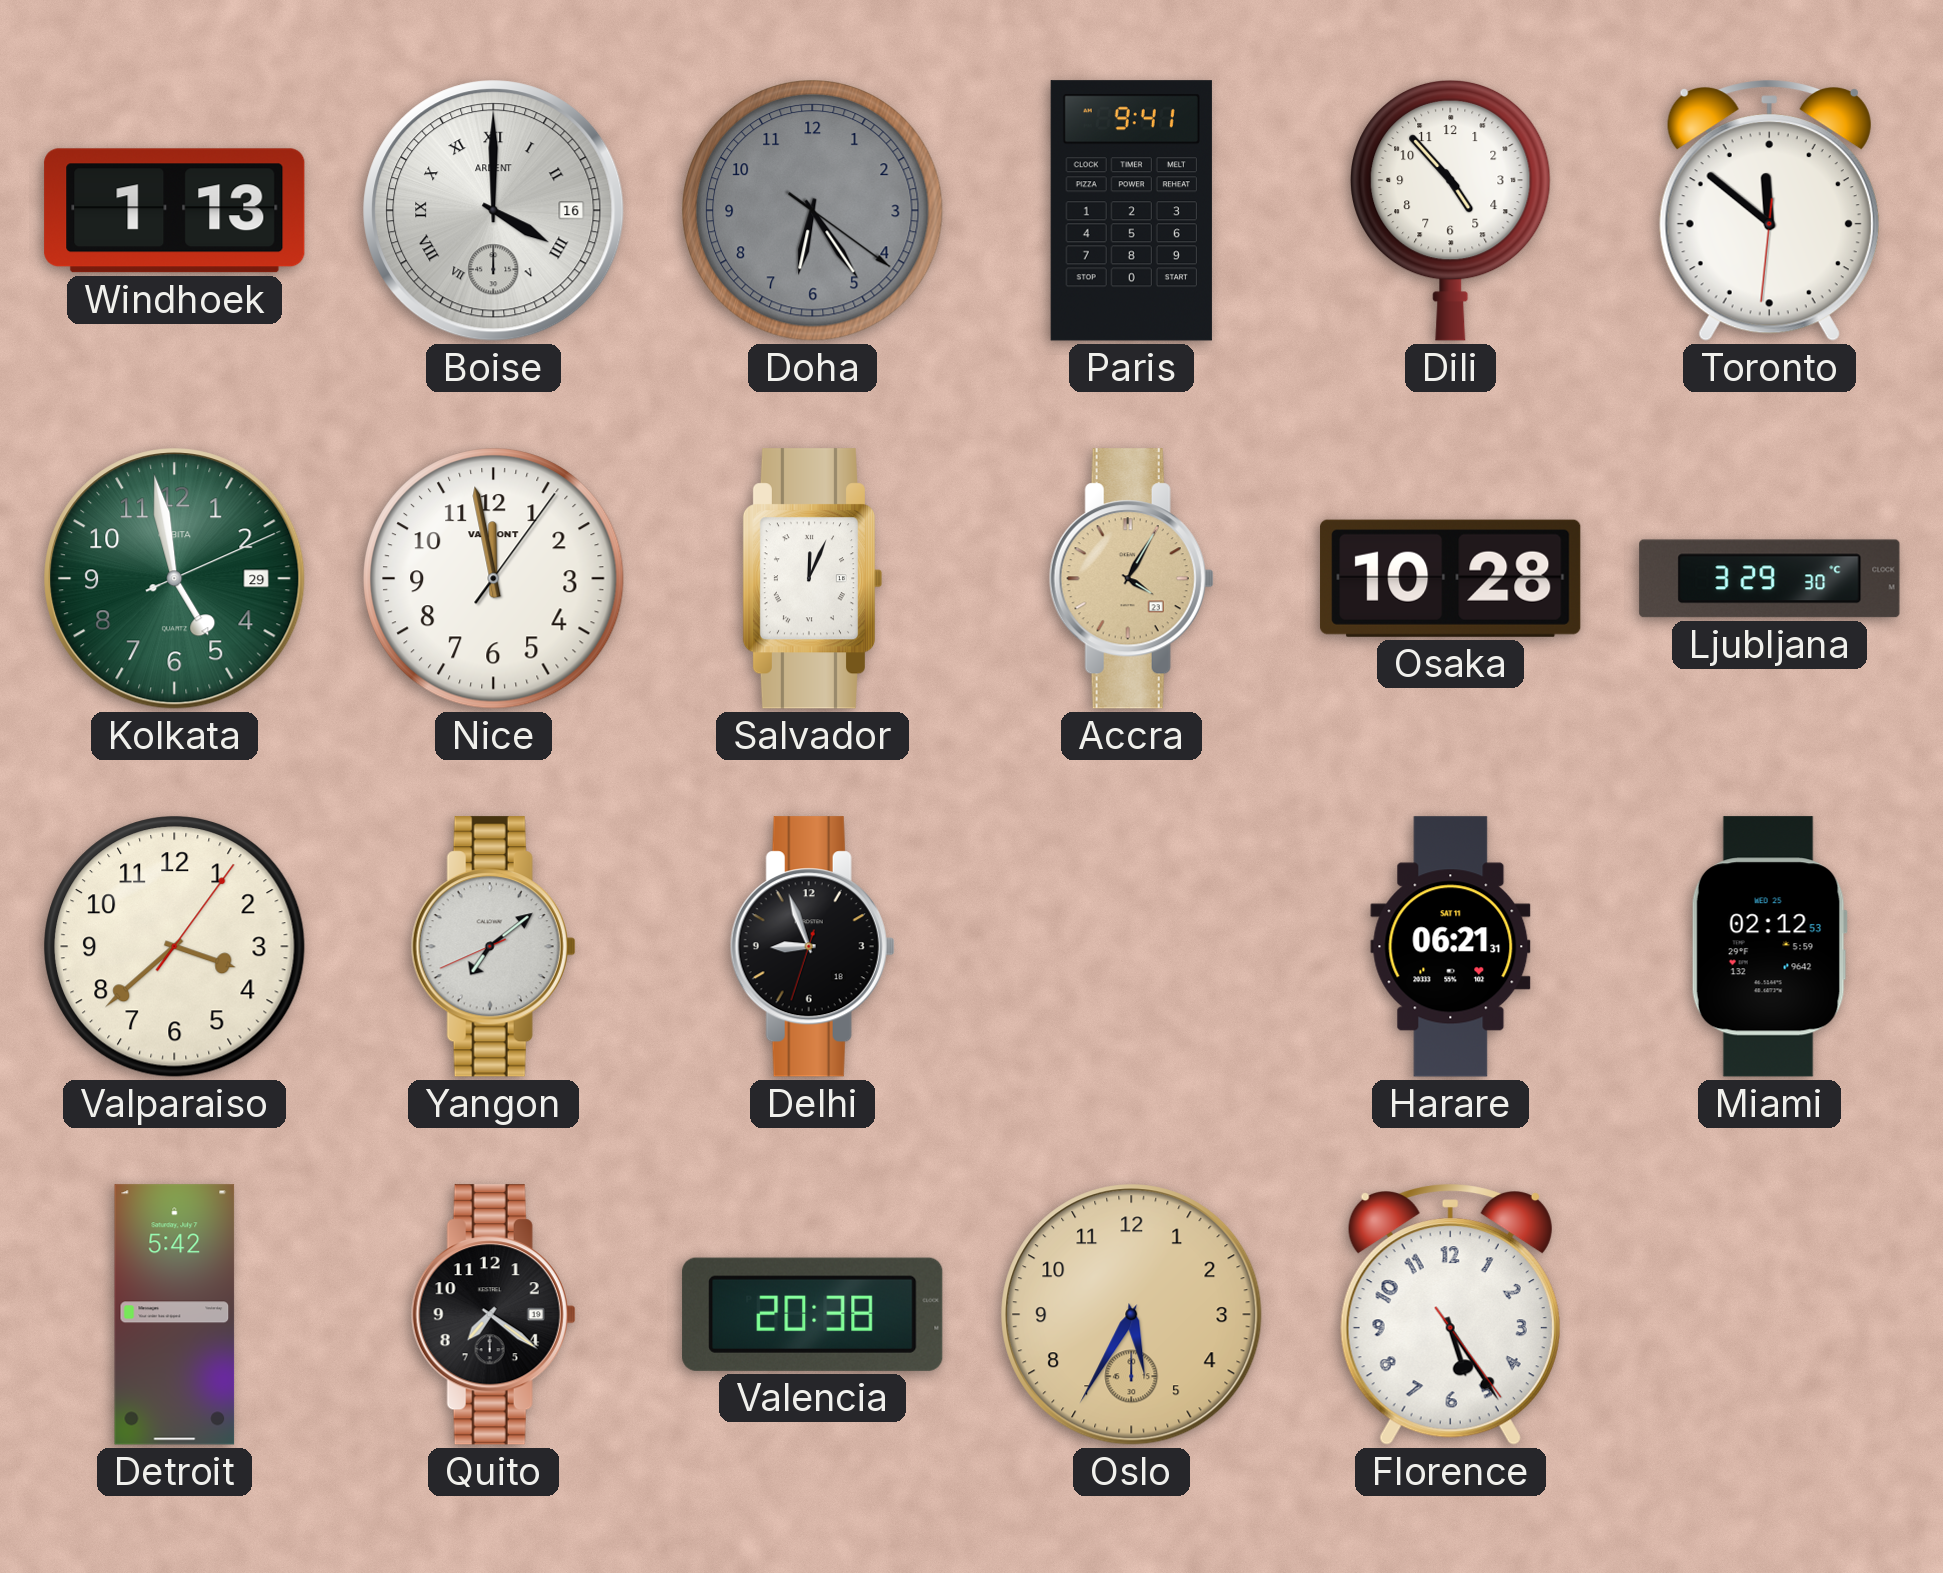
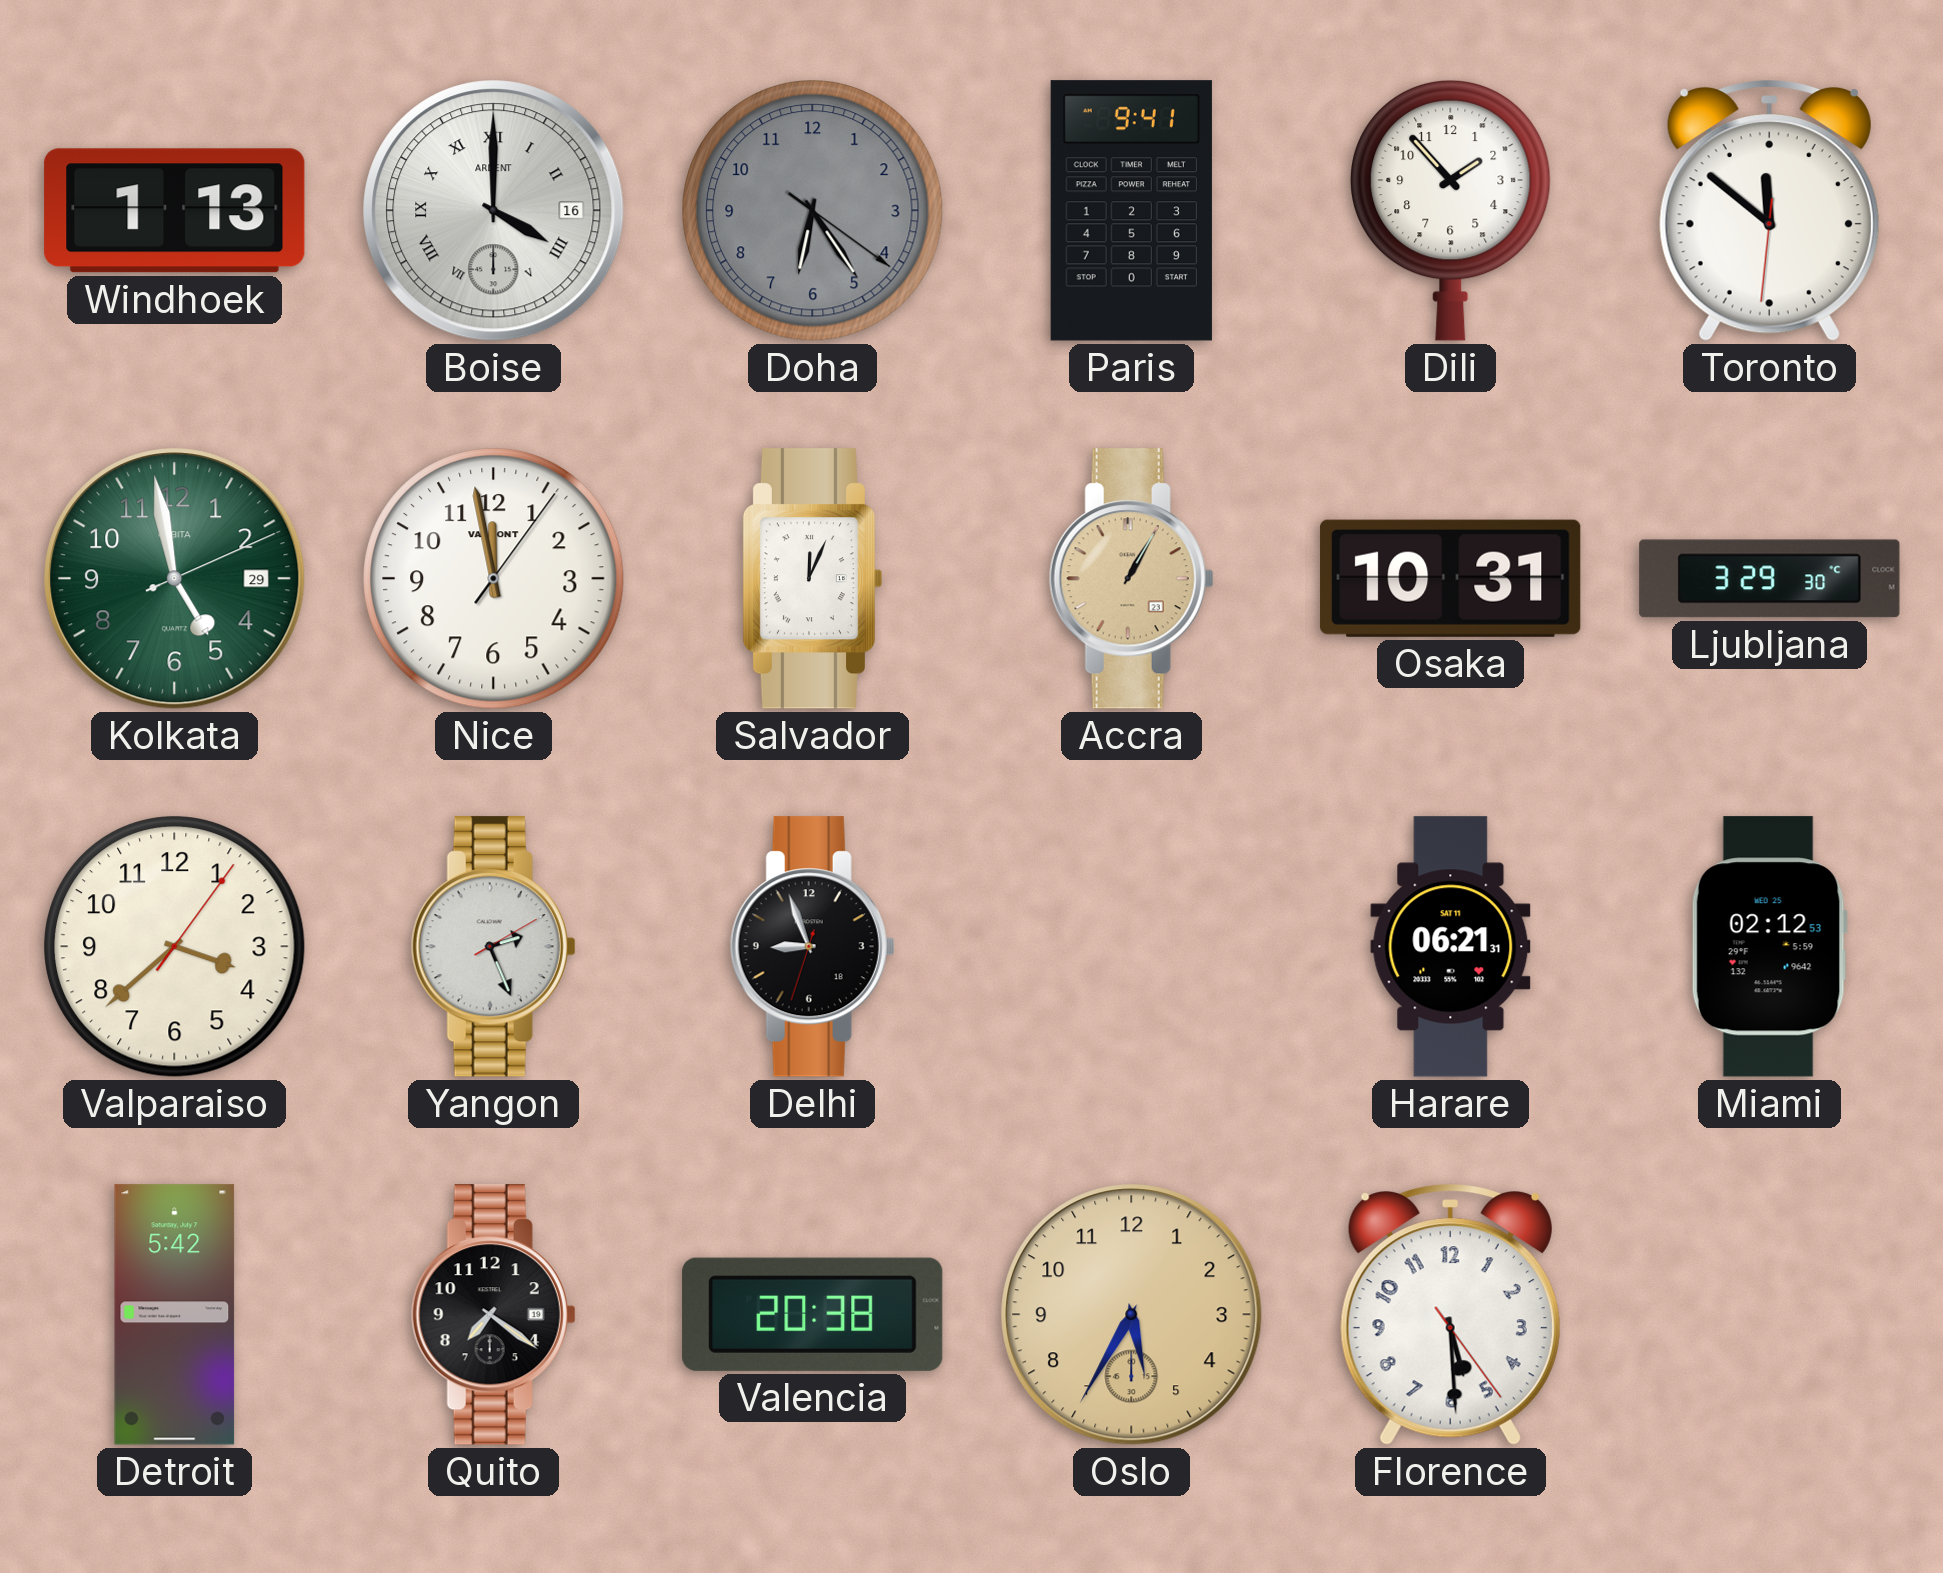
Dili: 4:53 -> 1:53 (1451, 210)
Accra: 4:05 -> 1:05 (1131, 579)
Osaka: 10:28 -> 10:31 (1451, 578)
Yangon: 7:08 -> 2:26 (493, 947)
Florence: 5:24 -> 5:29 (1450, 1315)
